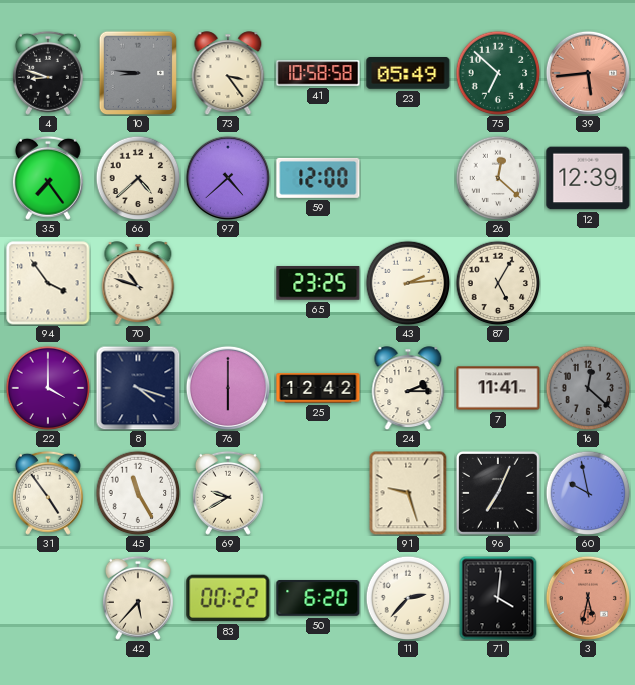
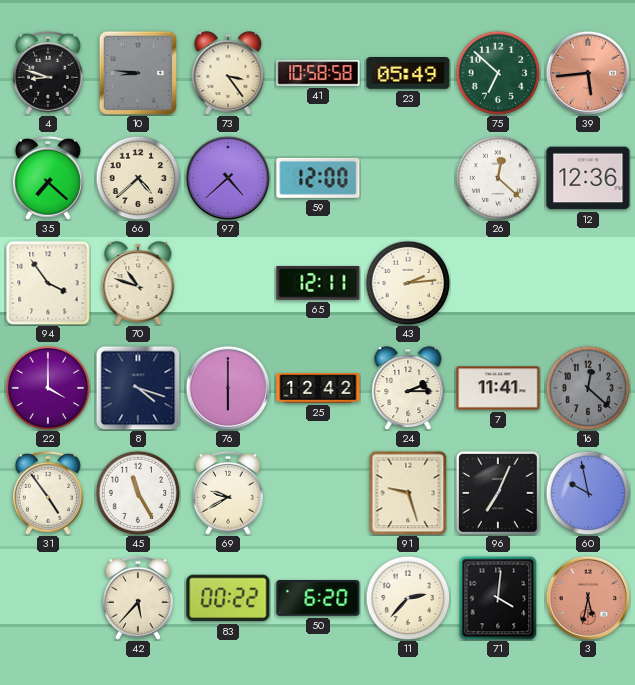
35: 7:24 -> 7:22 (48, 178)
12: 12:39 -> 12:36 (588, 178)
65: 23:25 -> 12:11 (318, 283)
87: 5:05 -> none (498, 283)
